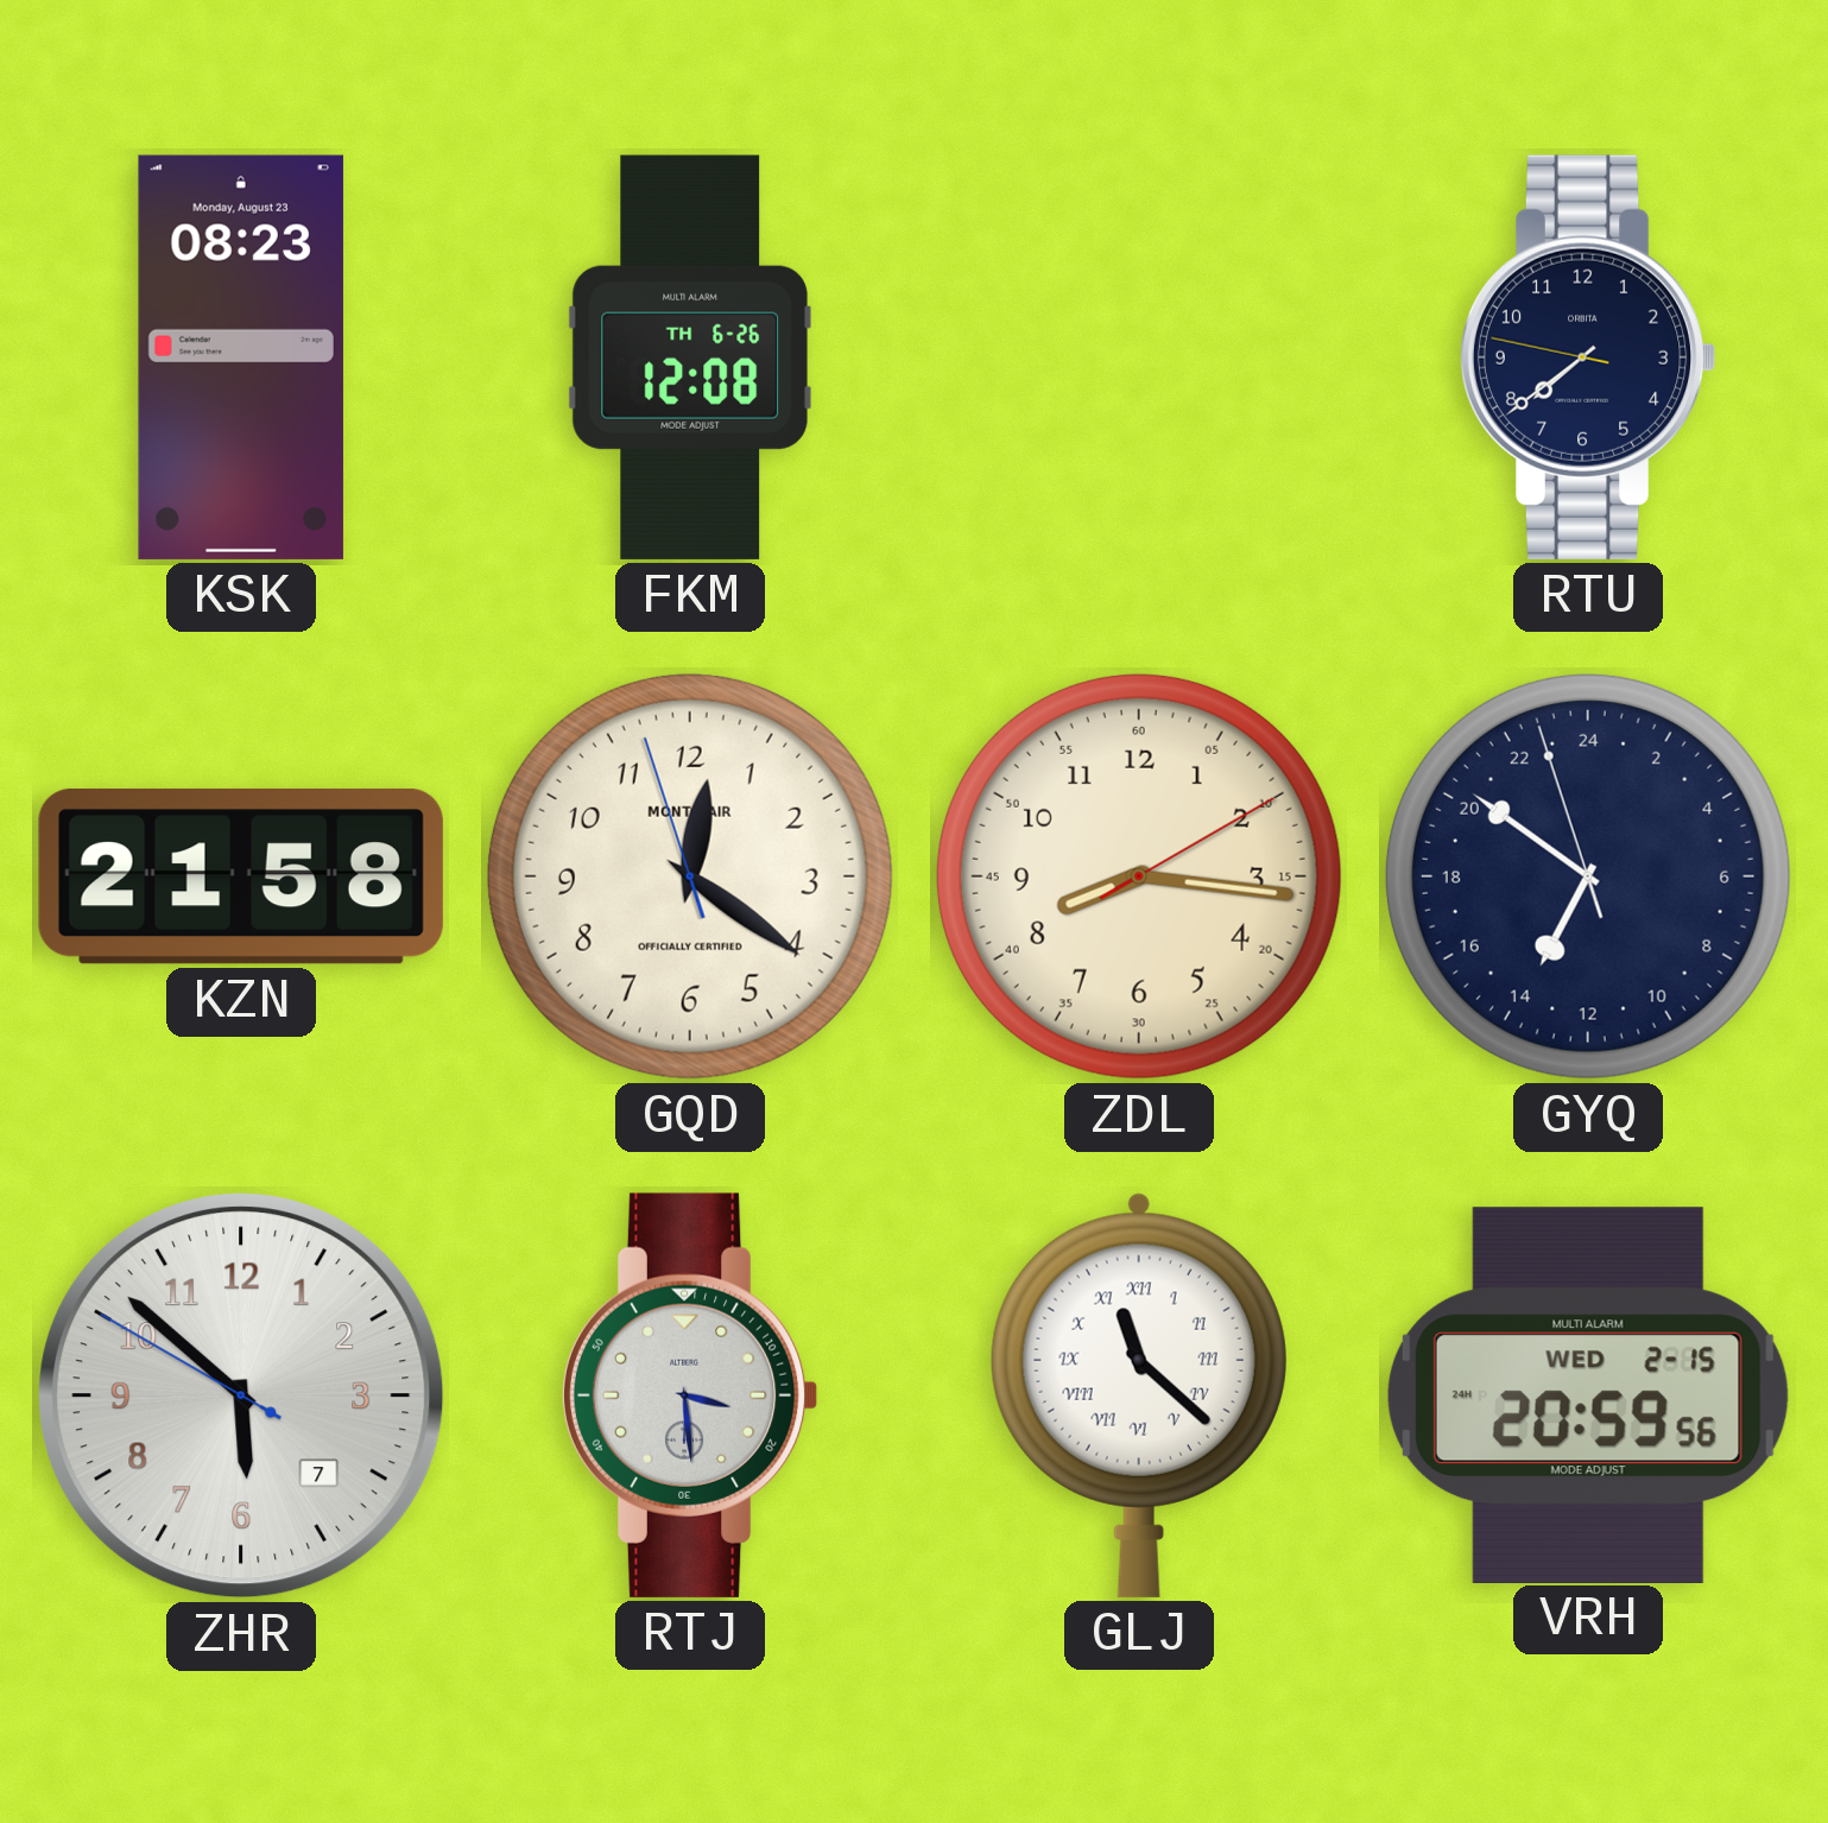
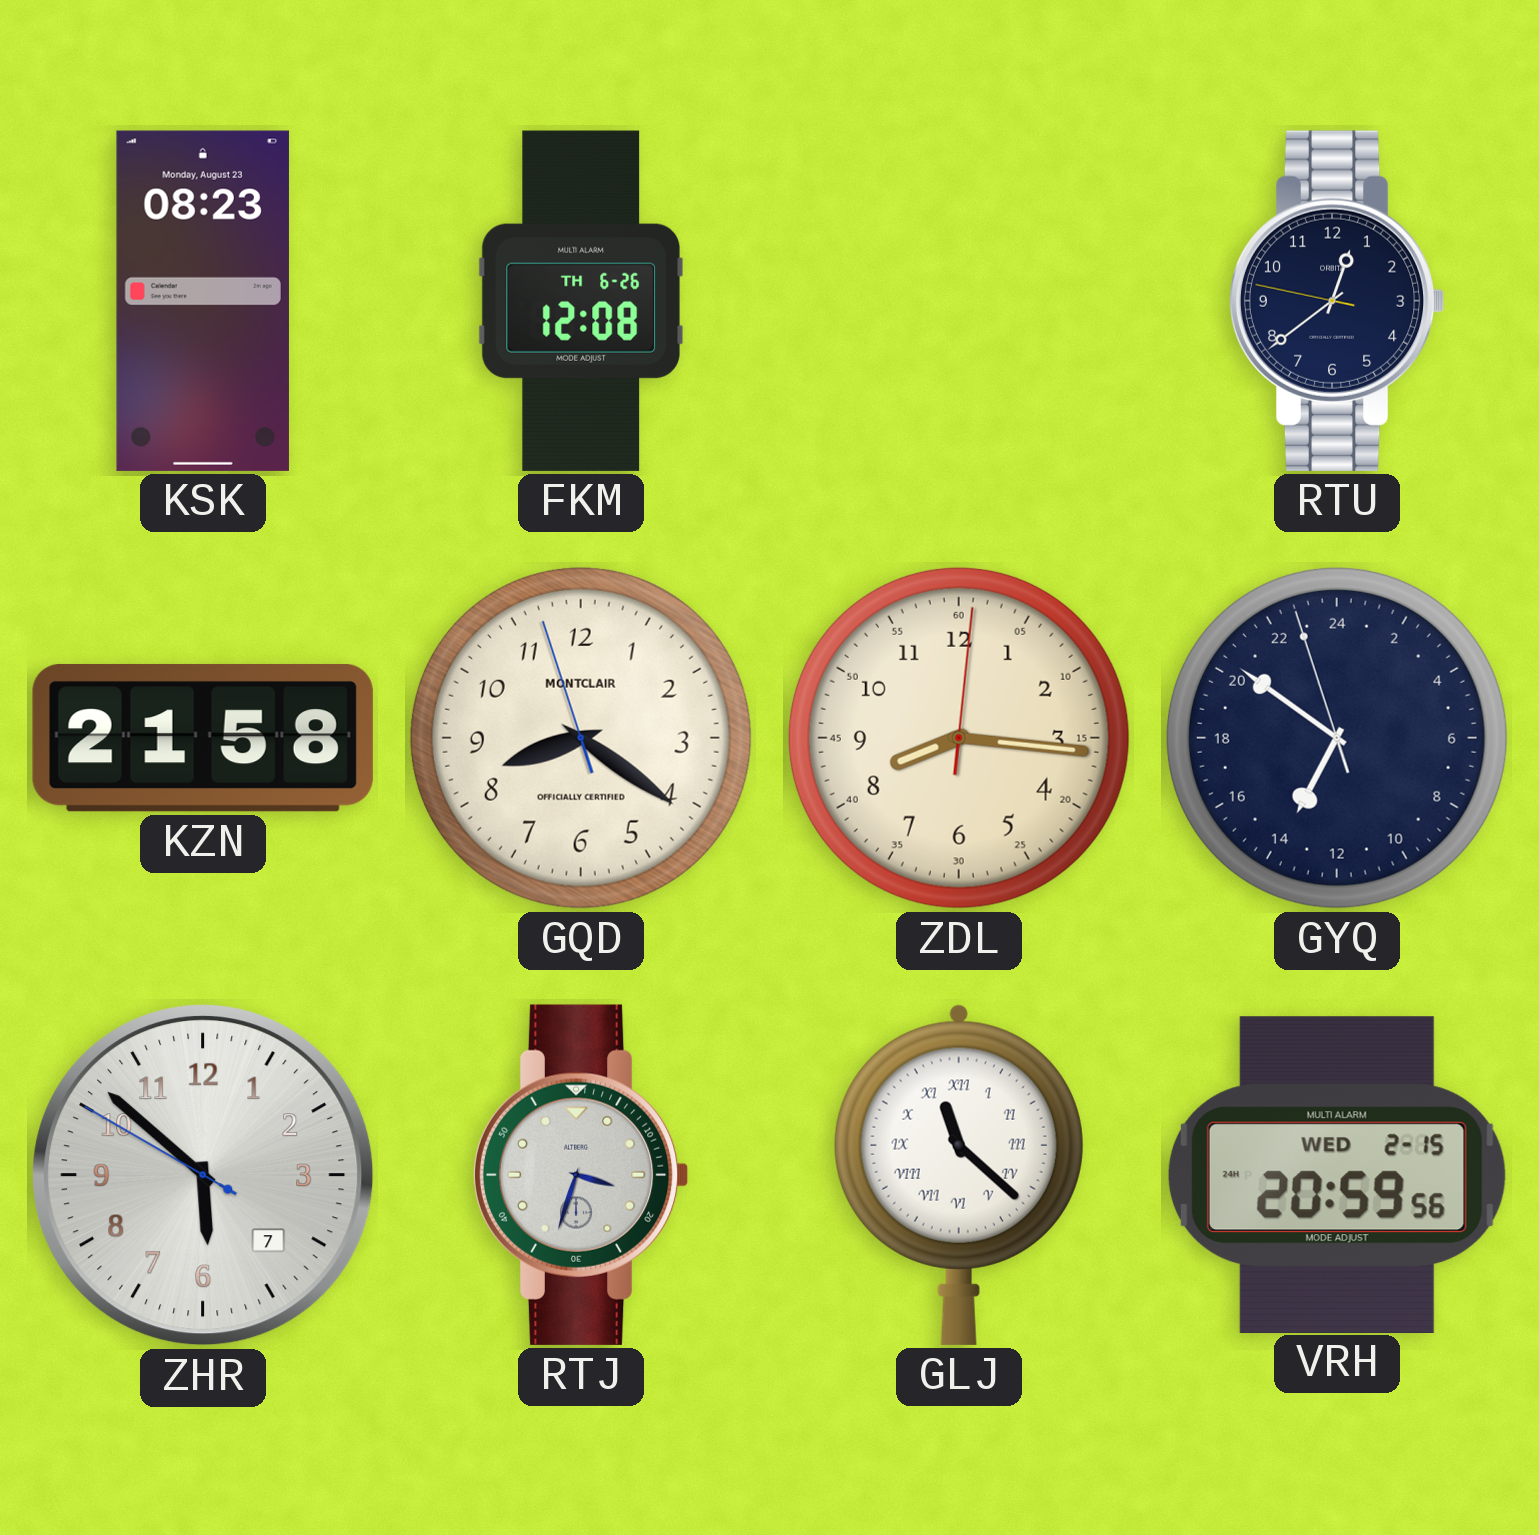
RTU: 7:38 -> 12:38 (1337, 301)
GQD: 12:20 -> 8:20 (581, 738)
ZDL: 8:16:10 -> 8:16:01 (959, 738)
RTJ: 3:29 -> 3:33 (581, 1175)
